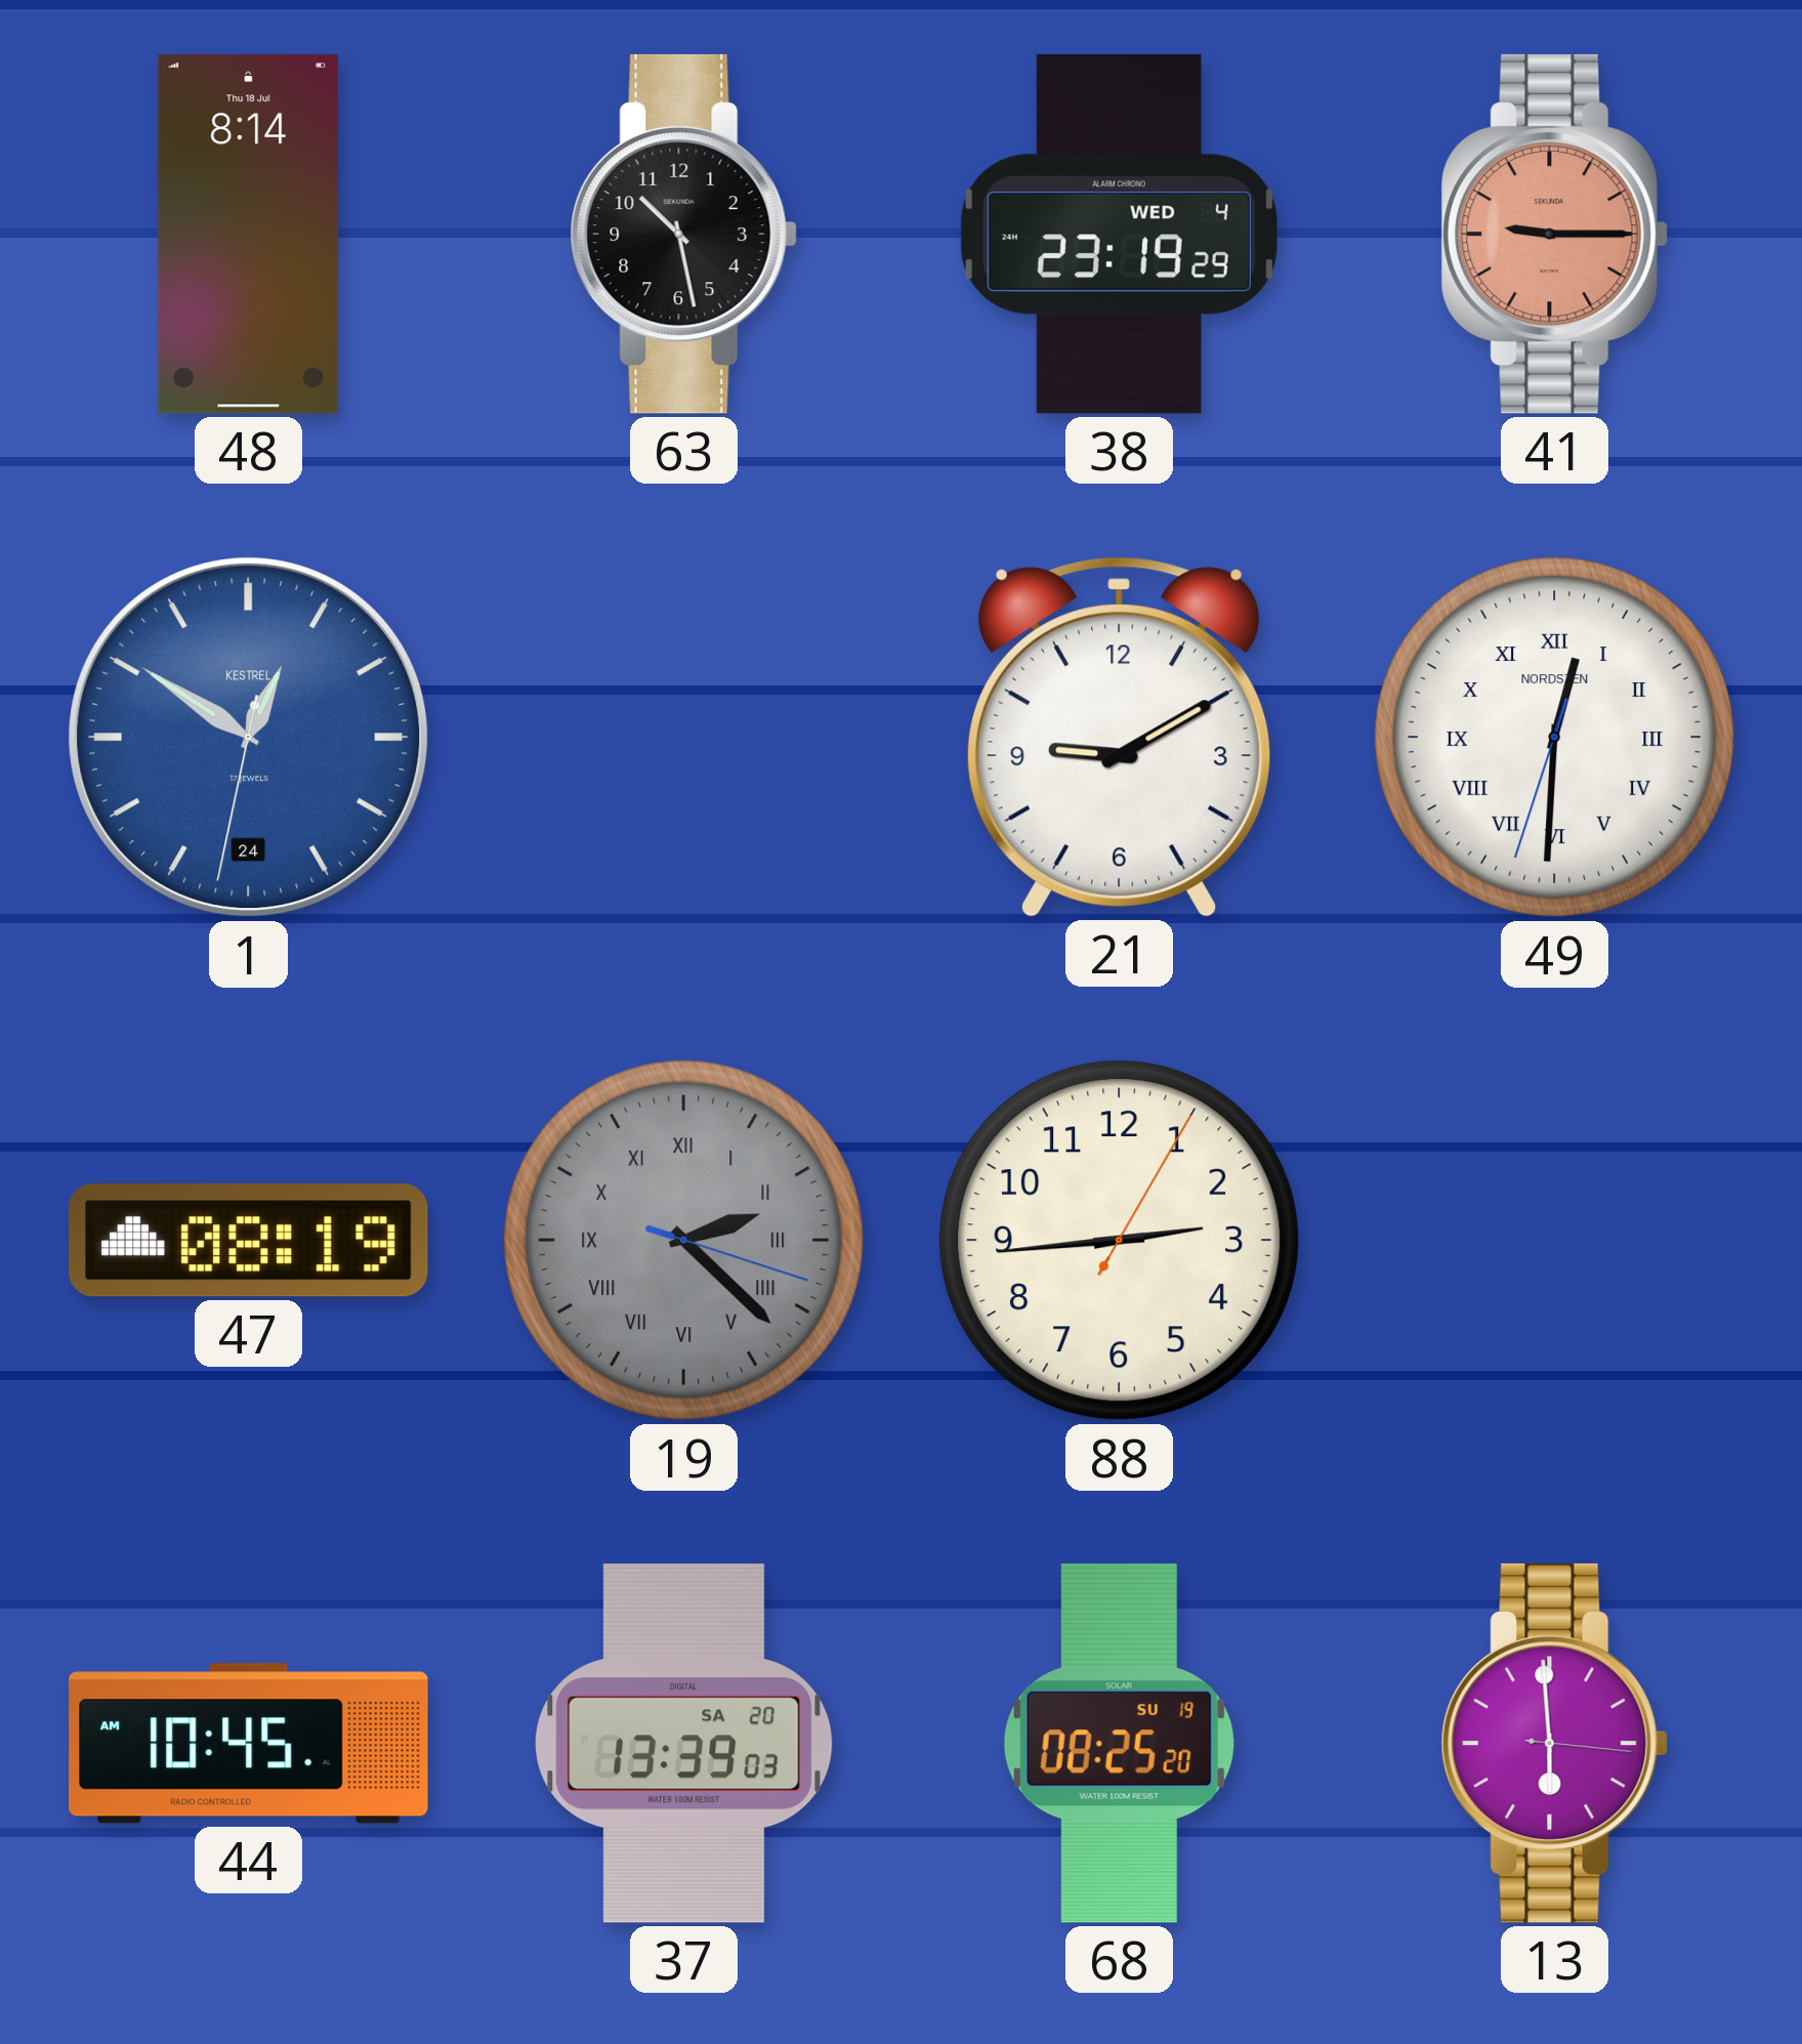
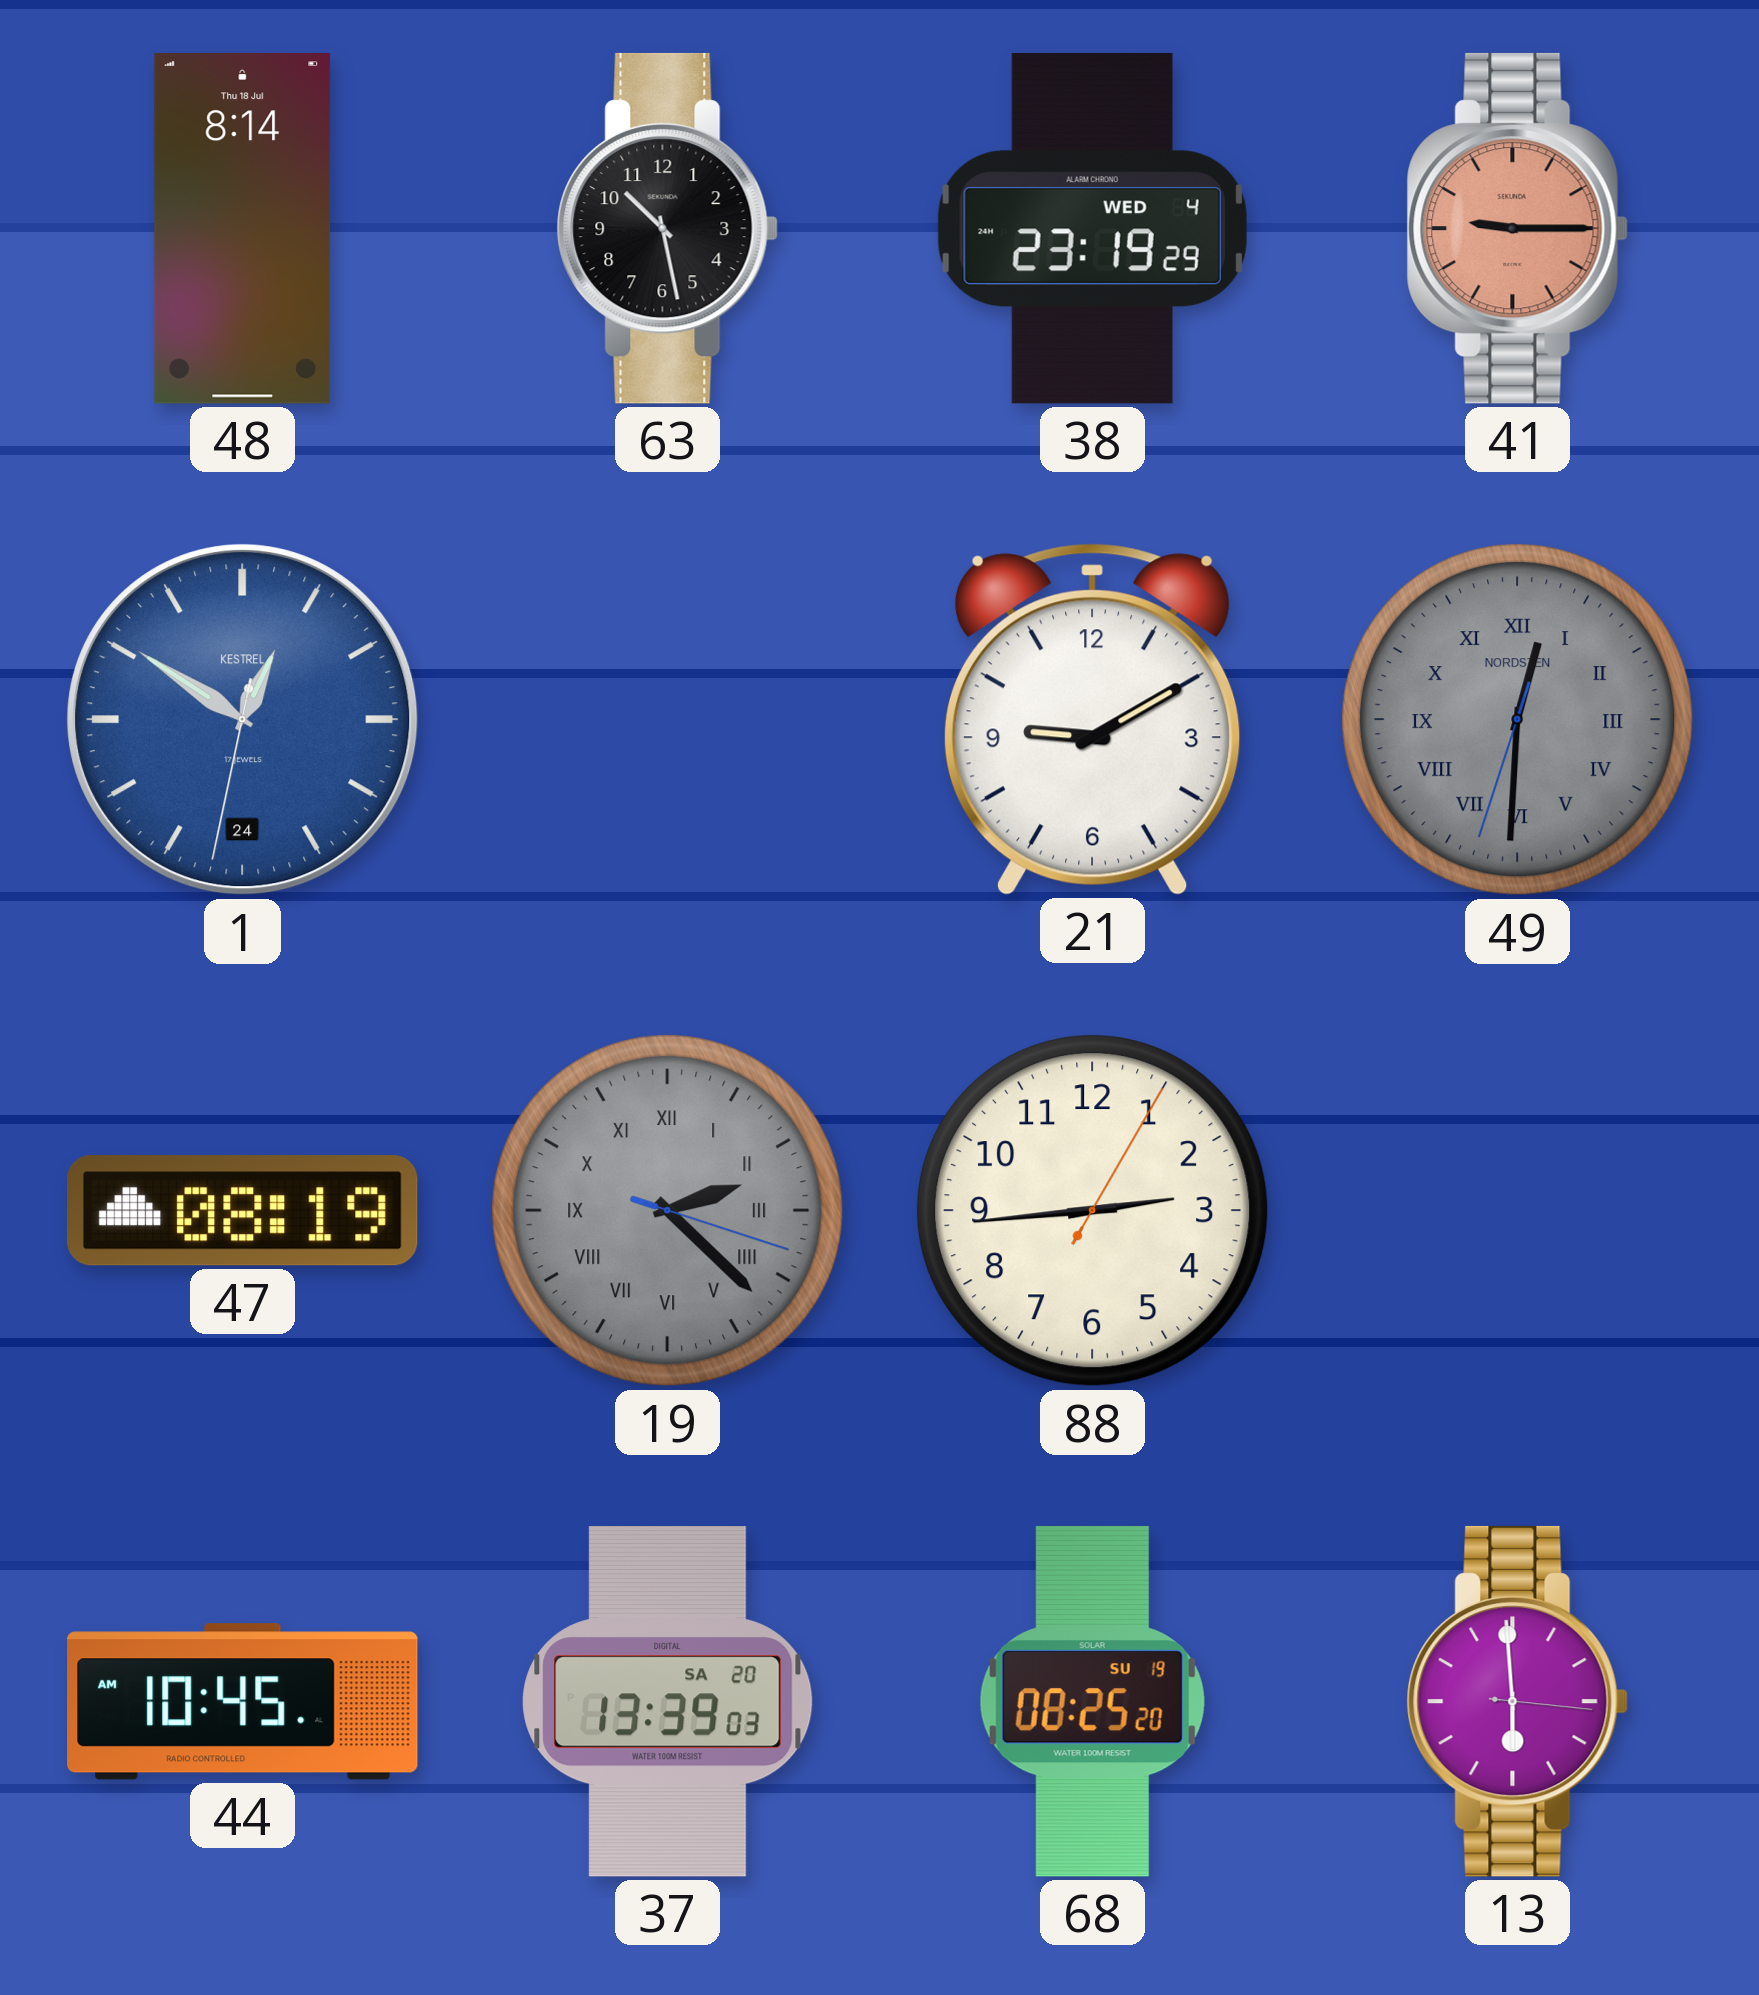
49 dial: white -> grey (1518, 720)
